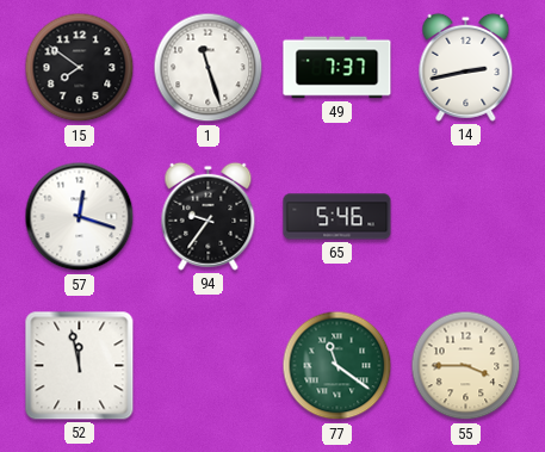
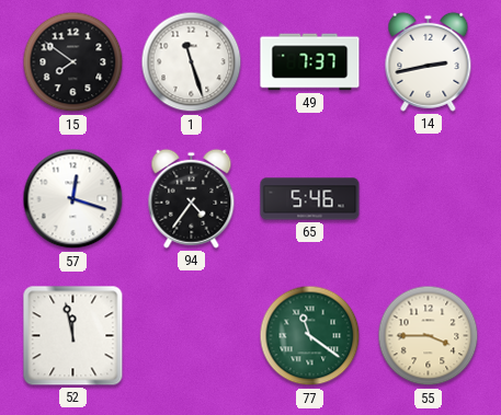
94: 9:36 -> 4:36 (192, 198)
